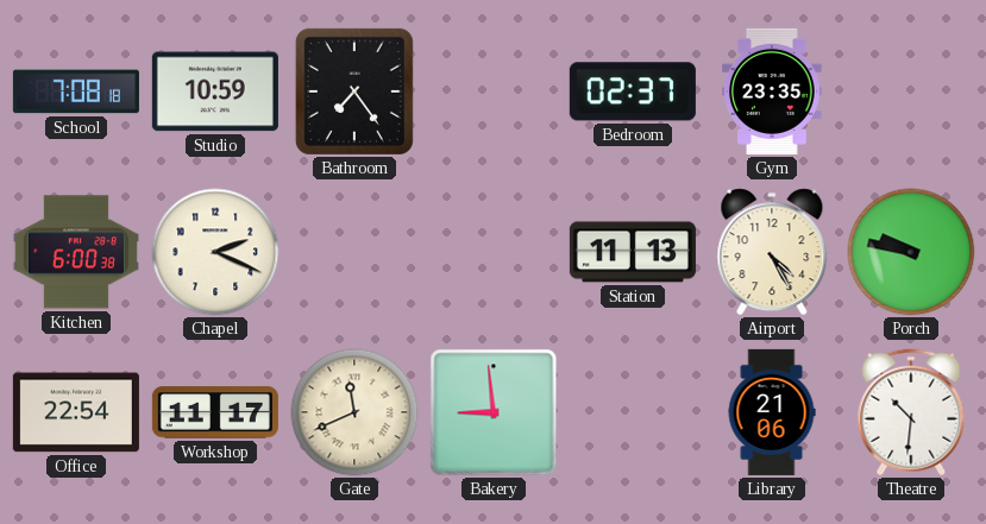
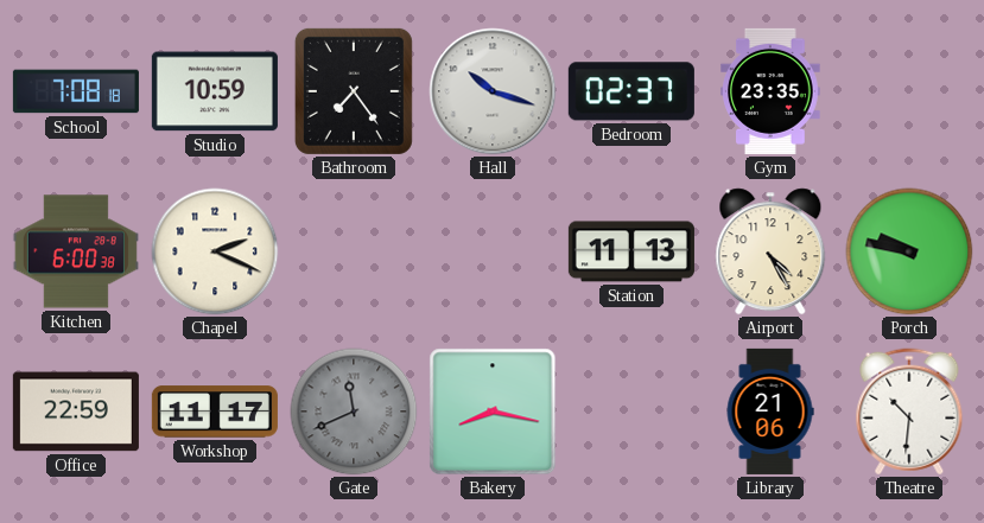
Hall: none -> 10:18 (493, 91)
Office: 22:54 -> 22:59 (76, 412)
Gate dial: cream -> grey (354, 412)
Bakery: 8:59 -> 8:17 (493, 412)
